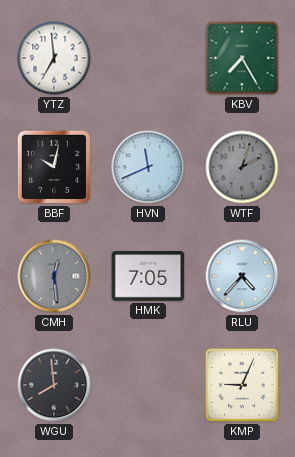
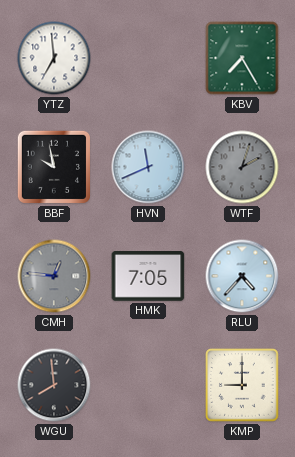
BBF: 10:02 -> 9:58 (54, 167)
CMH: 12:29 -> 12:46 (54, 276)
KMP: 9:04 -> 9:00 (242, 385)
